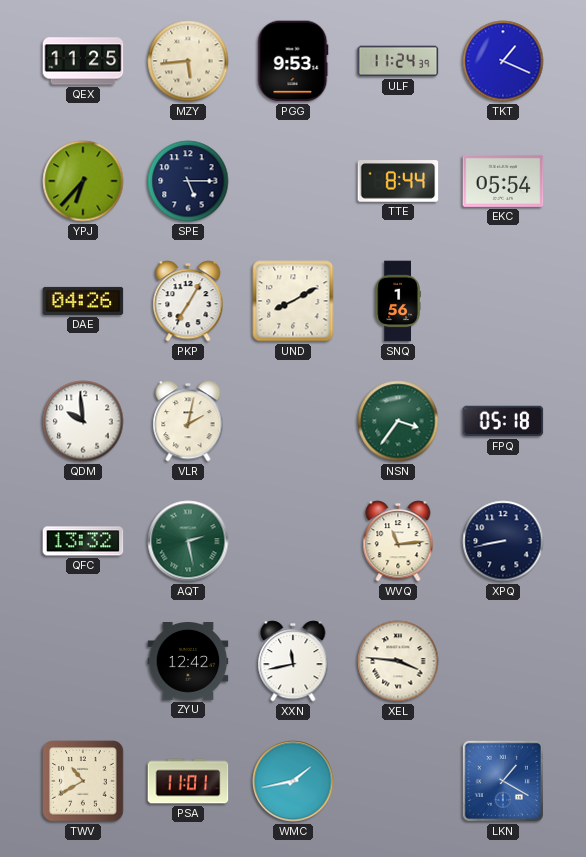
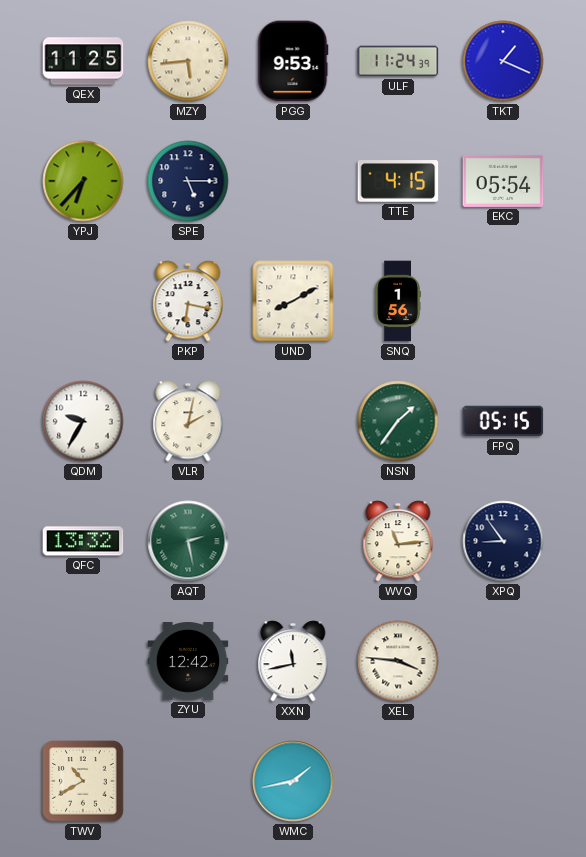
TTE: 8:44 -> 4:15 (398, 181)
DAE: 04:26 -> none (83, 301)
PKP: 7:05 -> 6:17 (188, 301)
QDM: 9:59 -> 9:35 (83, 421)
NSN: 3:36 -> 1:36 (398, 421)
FPQ: 05:18 -> 05:15 (503, 421)
XPQ: 8:43 -> 8:54 (503, 541)
PSA: 11:01 -> none (188, 781)
LKN: 1:20 -> none (503, 781)
